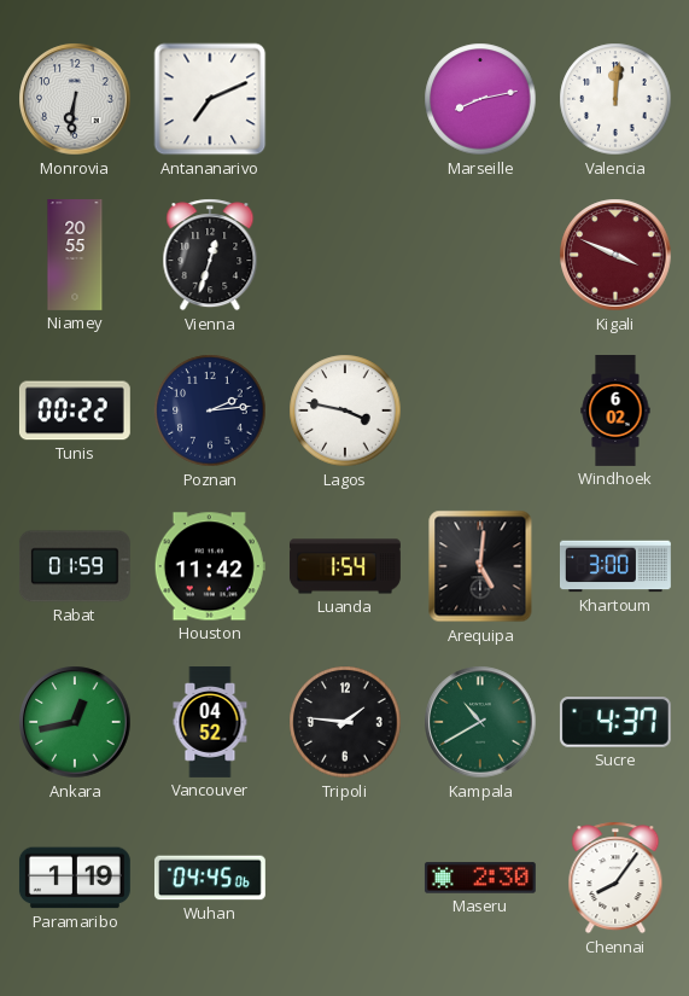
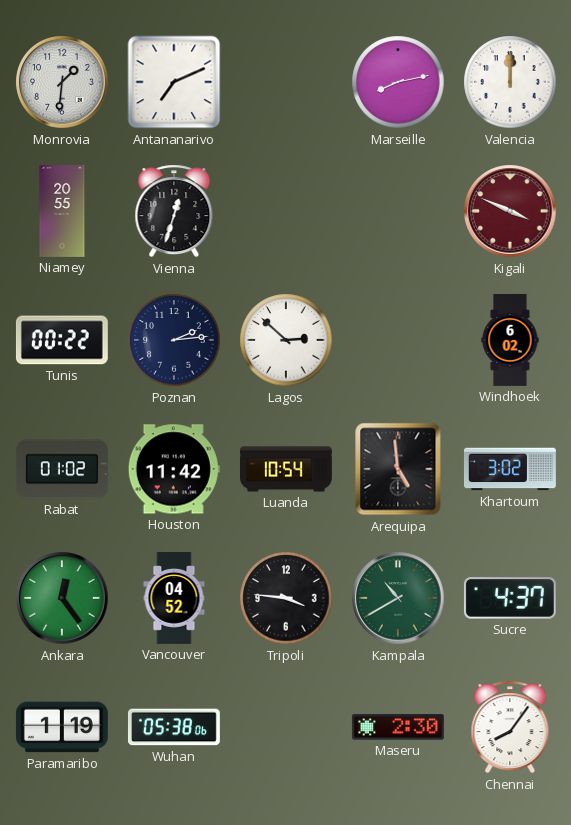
Monrovia: 6:31 -> 1:31 (62, 82)
Valencia: 12:01 -> 12:00 (510, 82)
Lagos: 3:47 -> 2:52 (286, 340)
Rabat: 01:59 -> 01:02 (62, 469)
Luanda: 1:54 -> 10:54 (286, 469)
Arequipa: 5:01 -> 4:59 (398, 469)
Khartoum: 3:00 -> 3:02 (510, 469)
Ankara: 12:43 -> 12:24 (62, 598)
Tripoli: 1:46 -> 3:46 (286, 598)
Wuhan: 04:45 -> 05:38 (174, 727)
